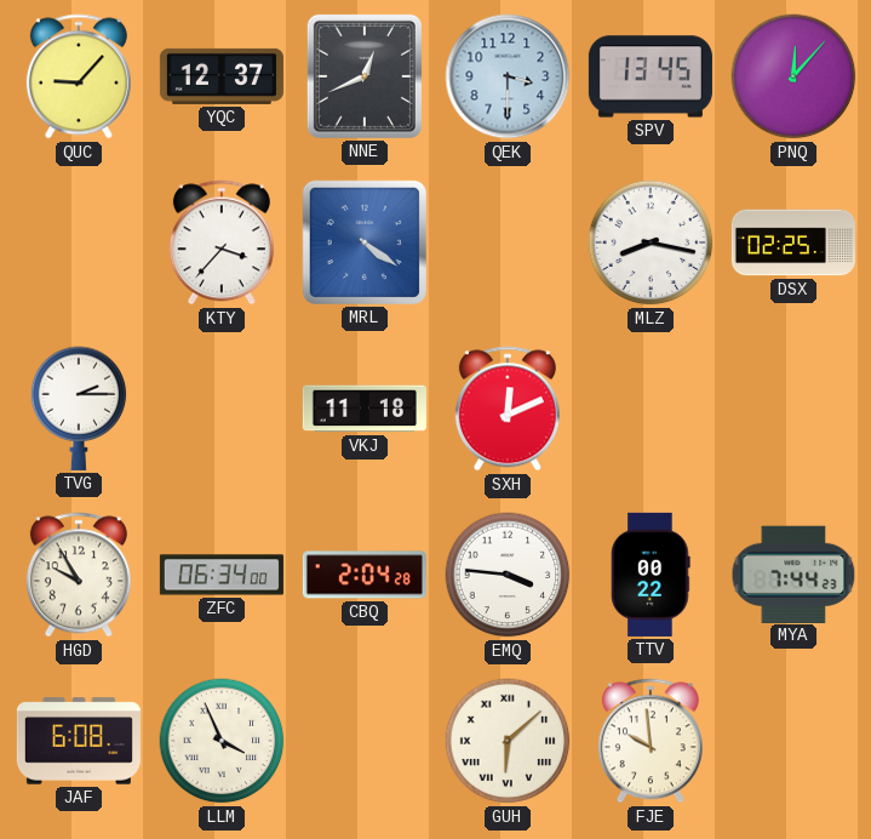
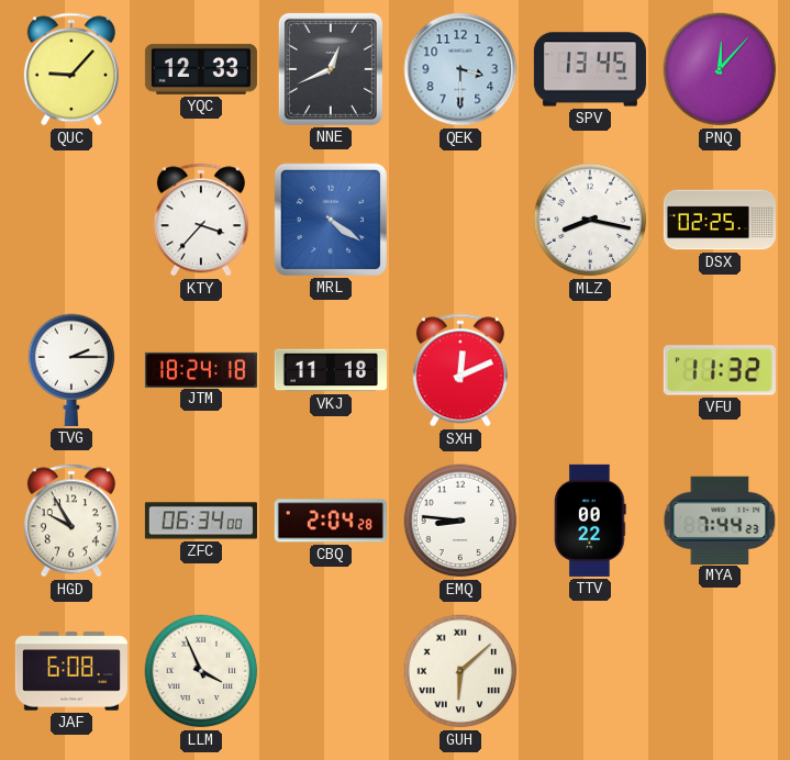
YQC: 12:37 -> 12:33 (201, 69)
JTM: none -> 18:24 (201, 369)
VFU: none -> 11:32 (720, 370)
EMQ: 3:46 -> 8:46 (460, 521)
FJE: 9:59 -> none (651, 741)
